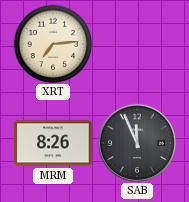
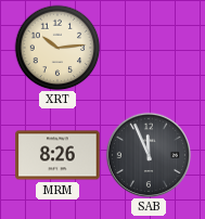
XRT: 7:14 -> 10:14 (57, 48)
